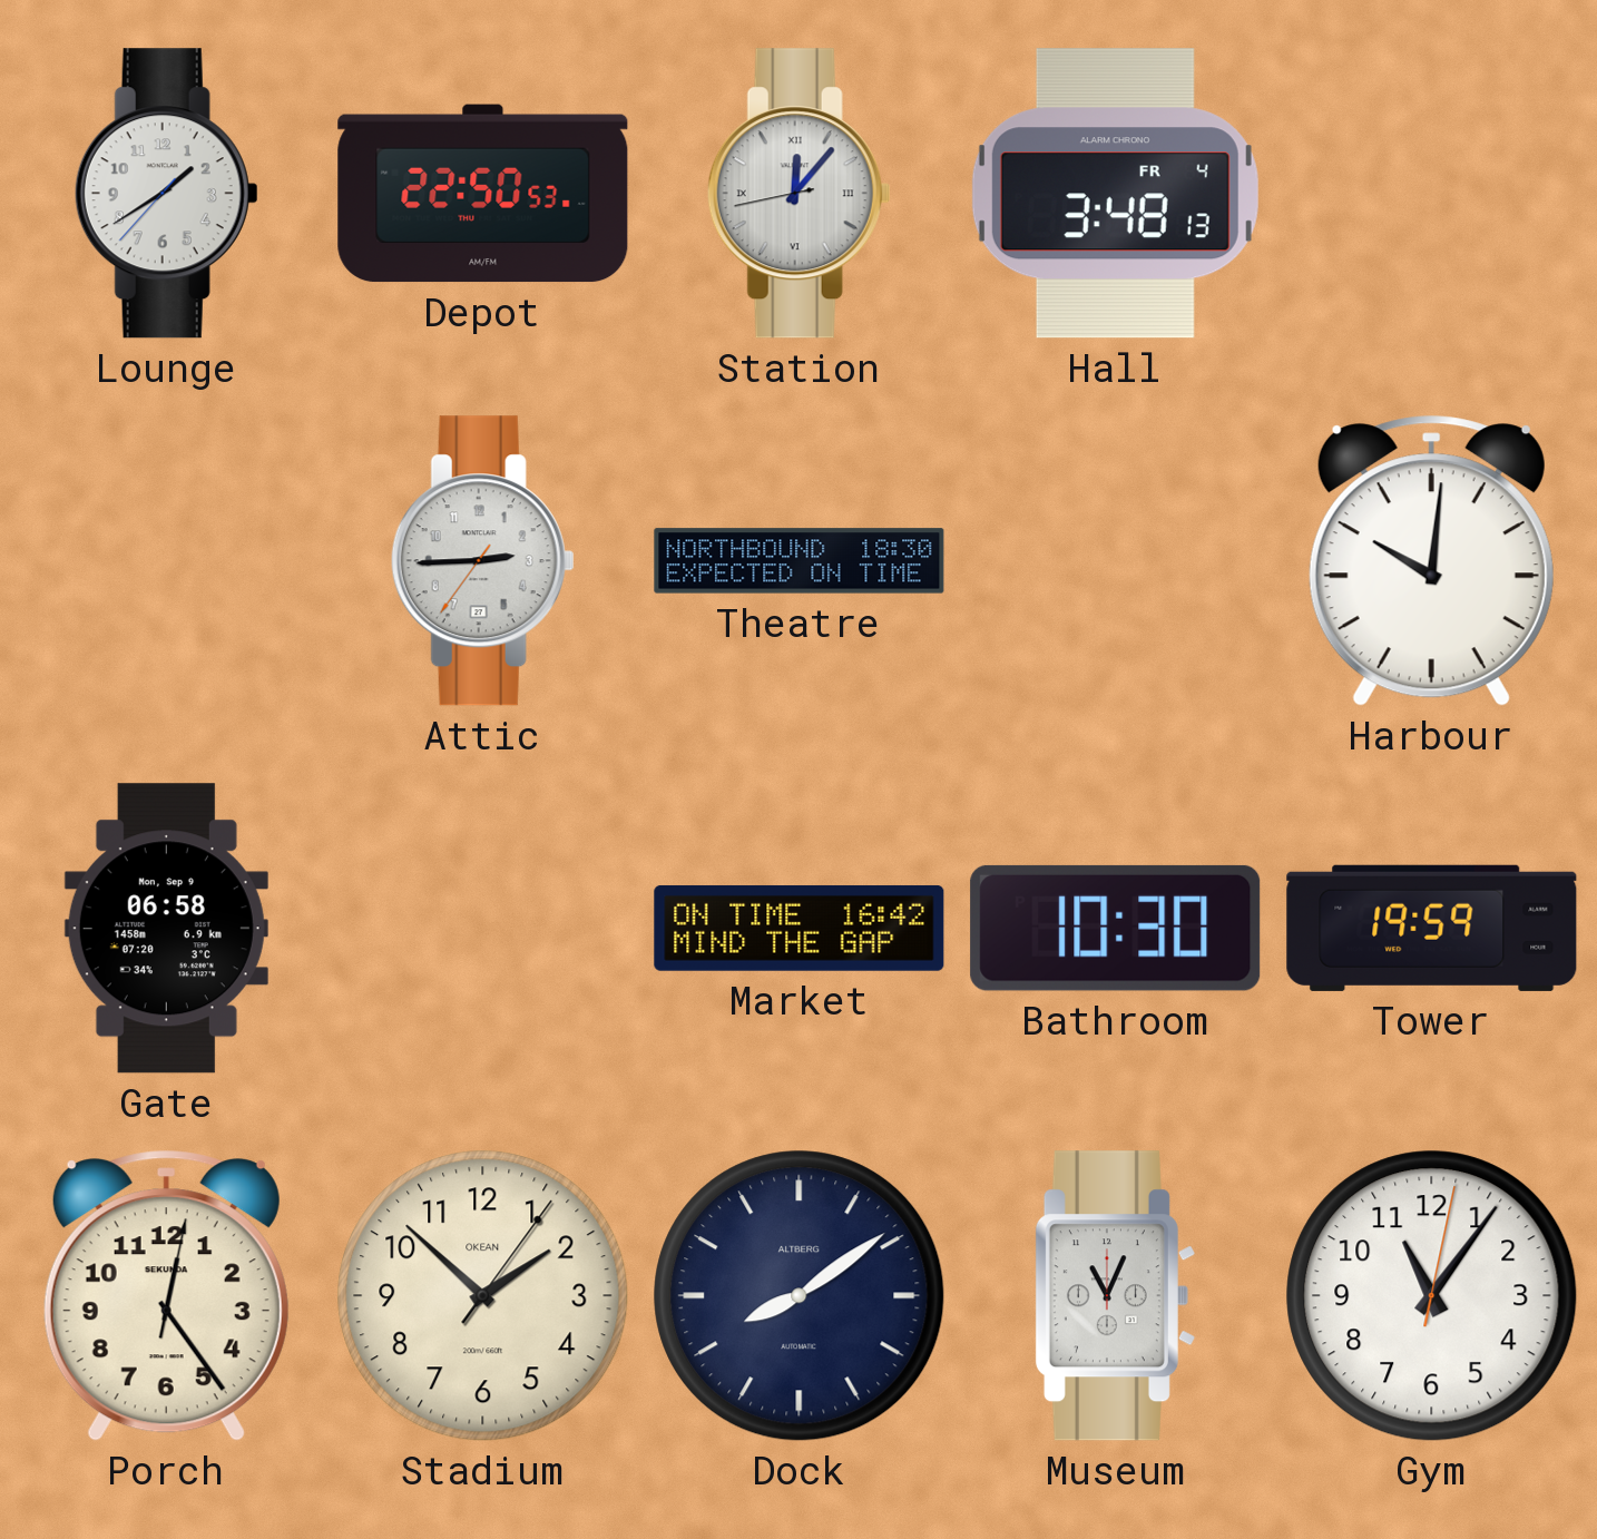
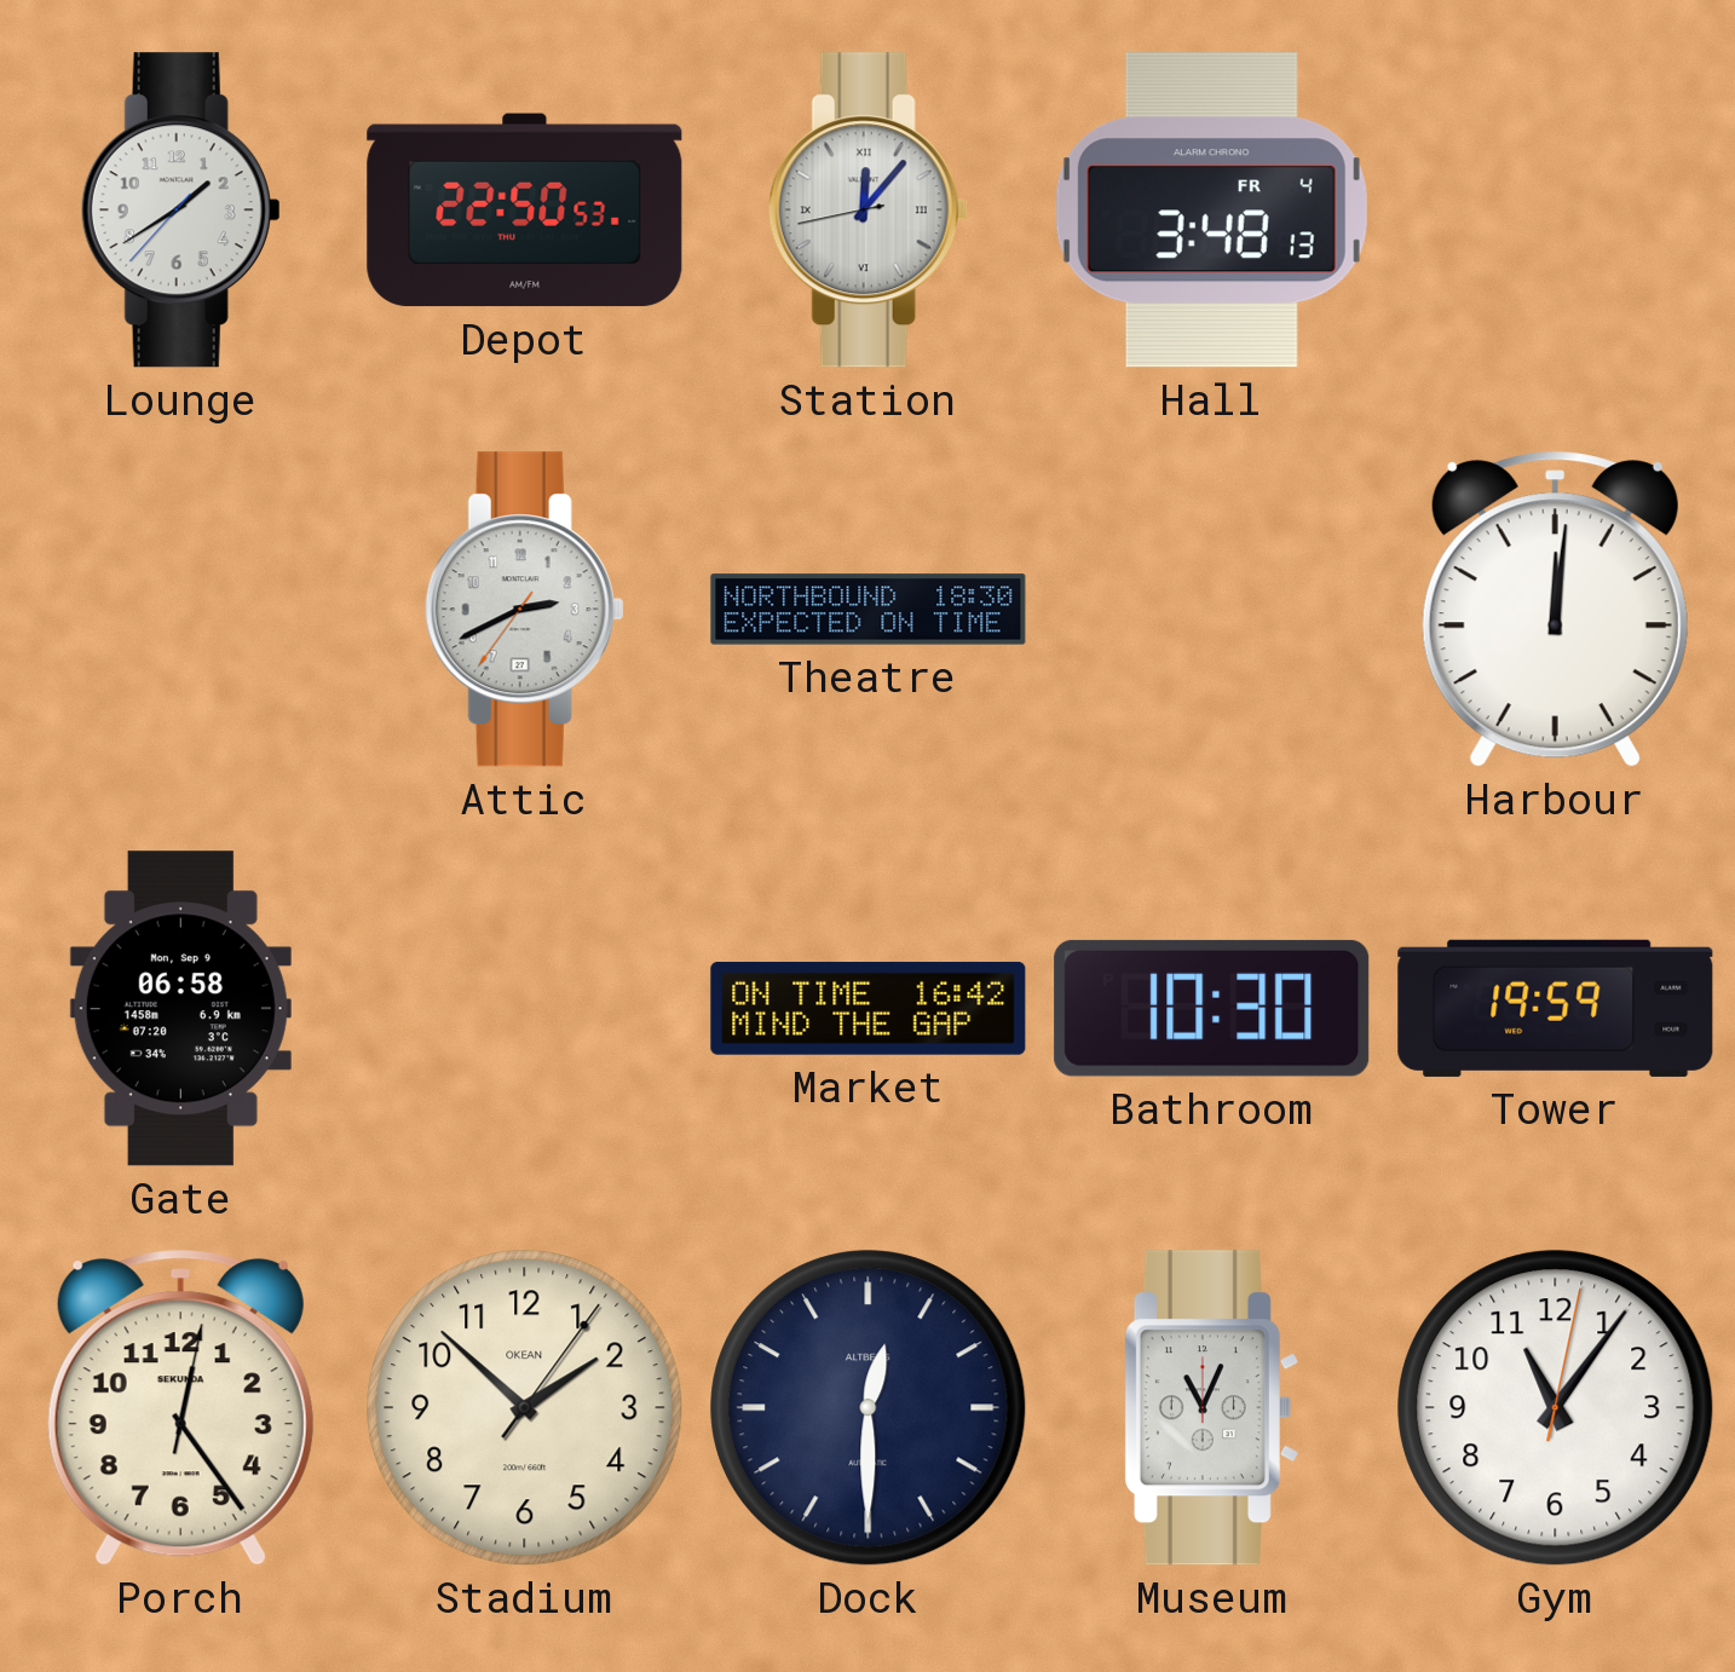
Attic: 2:44 -> 2:40 (524, 610)
Harbour: 10:01 -> 12:01 (1555, 610)
Dock: 8:09 -> 12:30 (869, 1408)
